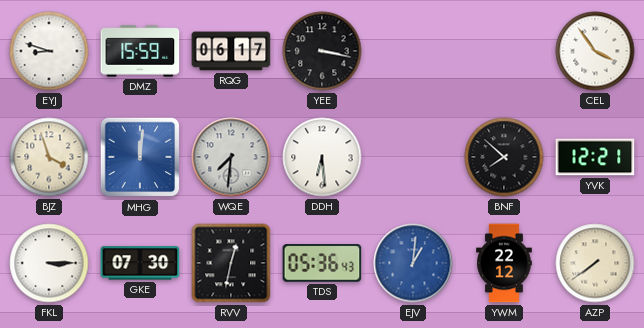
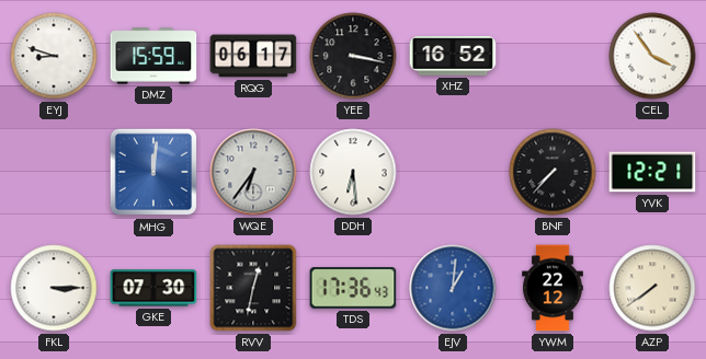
XHZ: none -> 16:52 (453, 56)
BJZ: 3:57 -> none (49, 157)
WQE: 7:31 -> 6:36 (253, 172)
BNF: 7:52 -> 7:37 (553, 172)
TDS: 05:36 -> 17:36 (353, 288)
